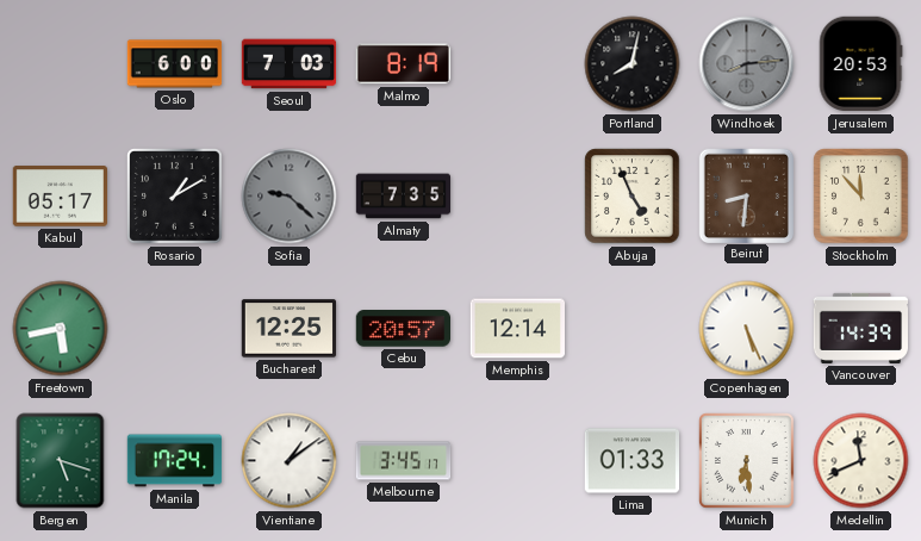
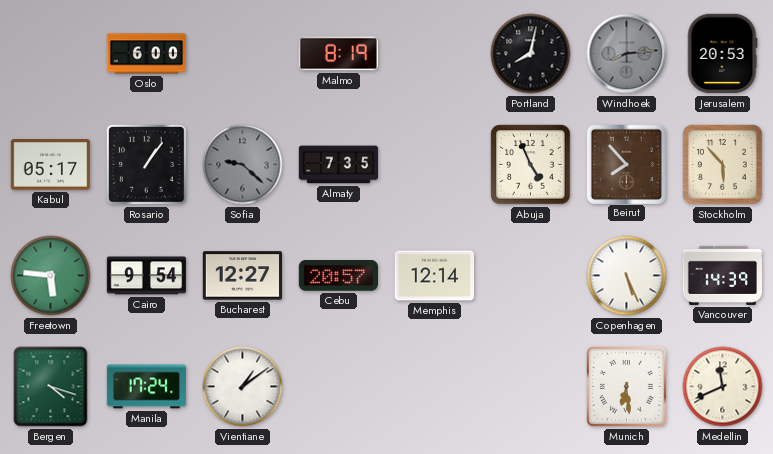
Seoul: 7:03 -> none (290, 64)
Rosario: 1:10 -> 1:06 (147, 165)
Beirut: 8:31 -> 7:53 (626, 164)
Stockholm: 11:53 -> 5:53 (723, 165)
Freetown: 5:43 -> 5:46 (51, 276)
Cairo: none -> 9:54 (147, 276)
Bucharest: 12:25 -> 12:27 (243, 276)
Bergen: 5:18 -> 4:18 (51, 387)
Melbourne: 3:45 -> none (404, 461)
Lima: 01:33 -> none (633, 461)
